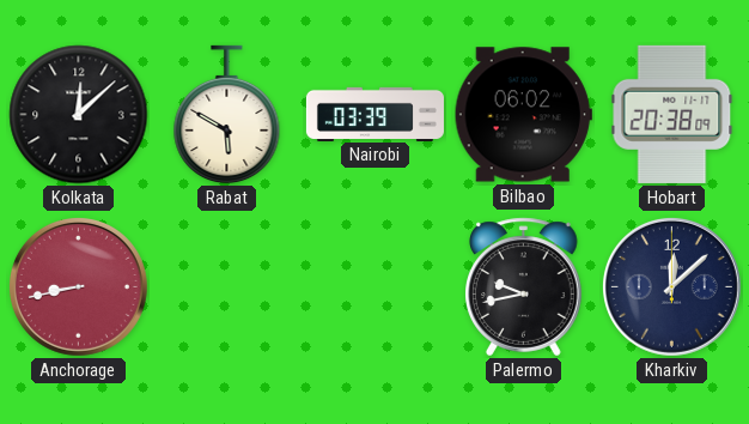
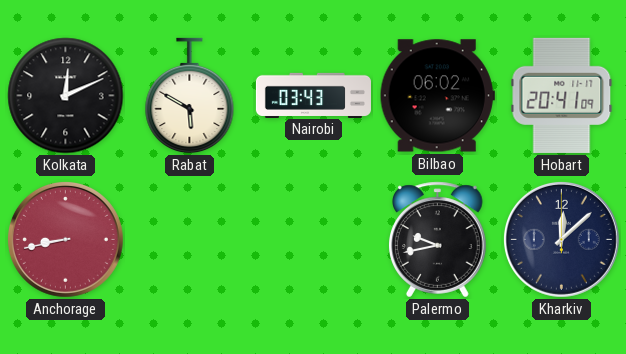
Kolkata: 12:08 -> 12:11 (66, 96)
Nairobi: 03:39 -> 03:43 (313, 95)
Hobart: 20:38 -> 20:41 (562, 95)
